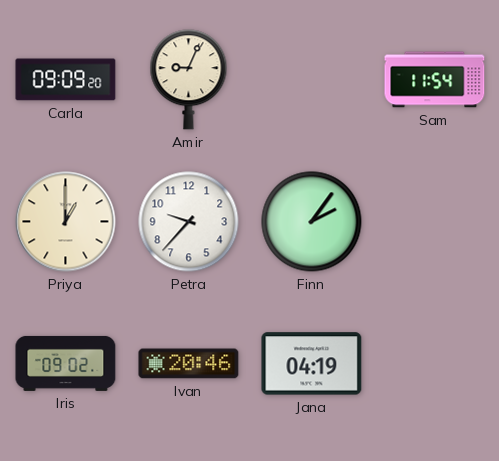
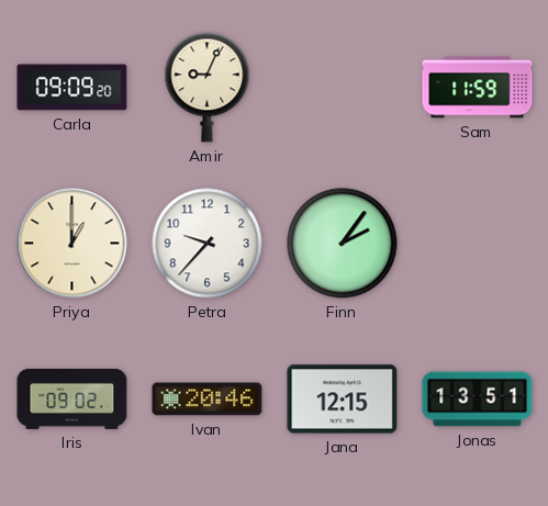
Sam: 11:54 -> 11:59 (478, 88)
Jana: 04:19 -> 12:15 (343, 400)
Jonas: none -> 13:51 (478, 400)
